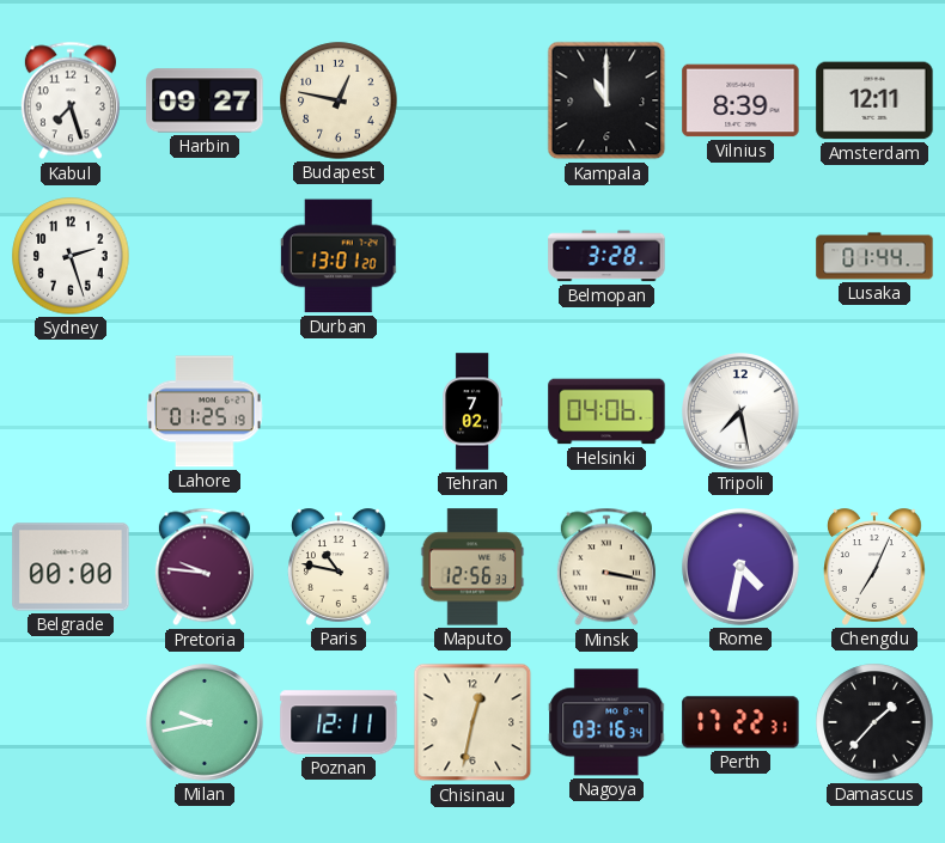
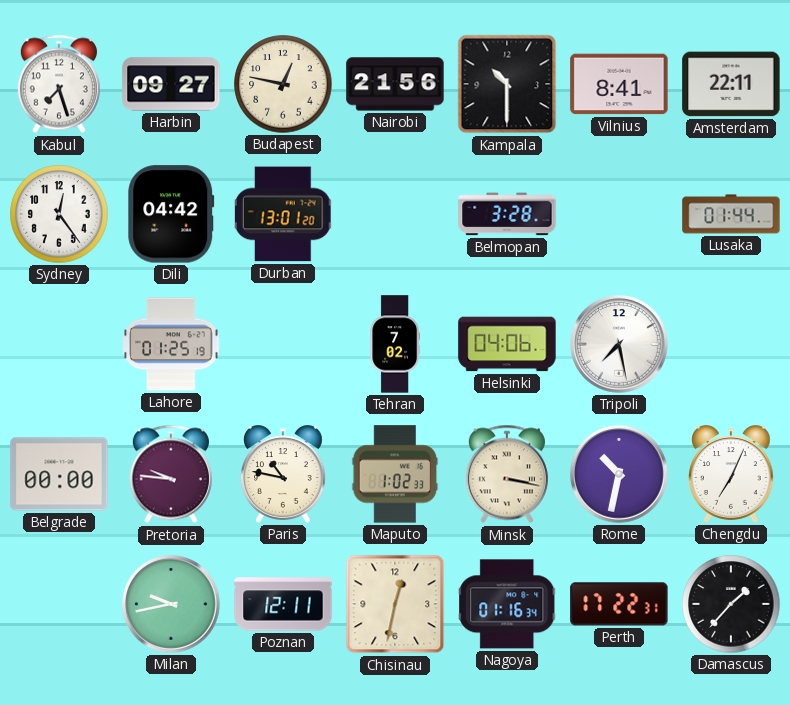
Nairobi: none -> 21:56 (395, 84)
Kampala: 11:00 -> 10:30 (507, 84)
Vilnius: 8:39 -> 8:41 (619, 84)
Amsterdam: 12:11 -> 22:11 (731, 84)
Sydney: 2:27 -> 12:24 (59, 214)
Dili: none -> 04:42 (171, 214)
Maputo: 12:56 -> 1:02 (395, 474)
Rome: 4:32 -> 10:32 (619, 474)
Nagoya: 03:16 -> 01:16 (508, 604)
